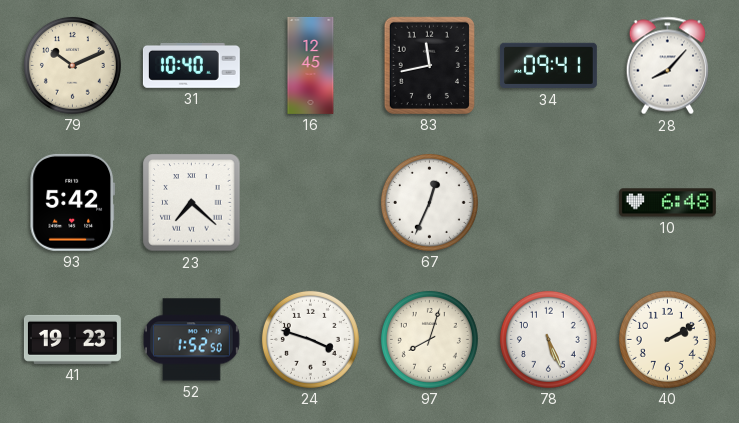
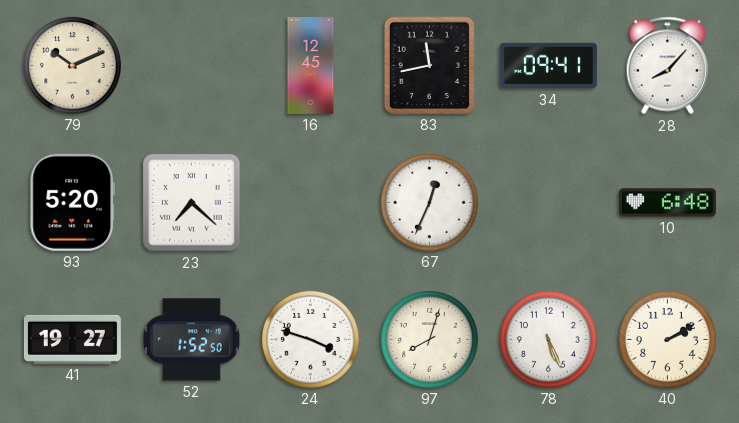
31: 10:40 -> none (191, 65)
93: 5:42 -> 5:20 (73, 202)
41: 19:23 -> 19:27 (72, 339)
